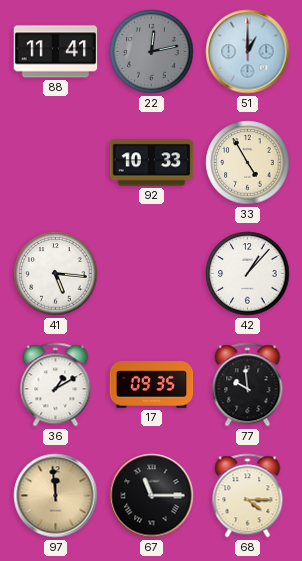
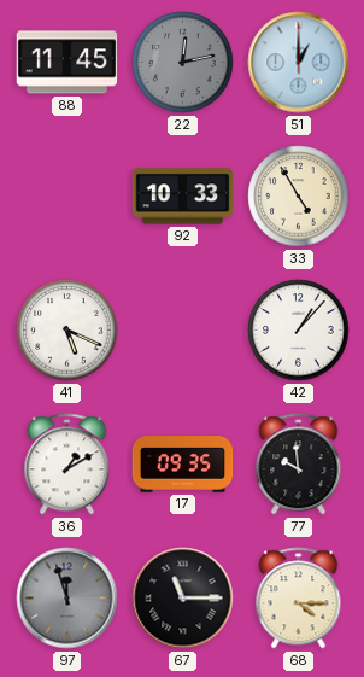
88: 11:41 -> 11:45 (67, 63)
41: 5:16 -> 5:19 (67, 331)
97: 11:59 -> 11:57 (67, 599)
97 dial: champagne -> grey (67, 599)
